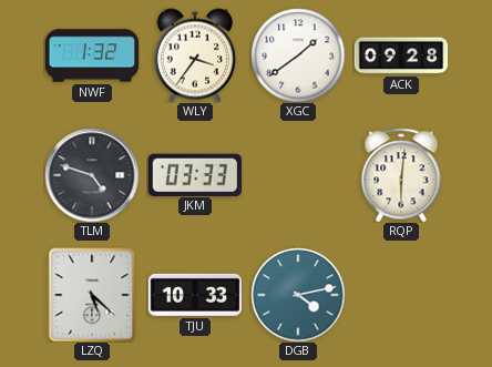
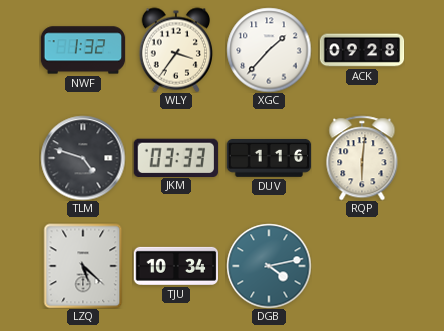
XGC: 1:39 -> 1:37 (269, 50)
DUV: none -> 1:16 (269, 158)
TJU: 10:33 -> 10:34 (176, 266)
